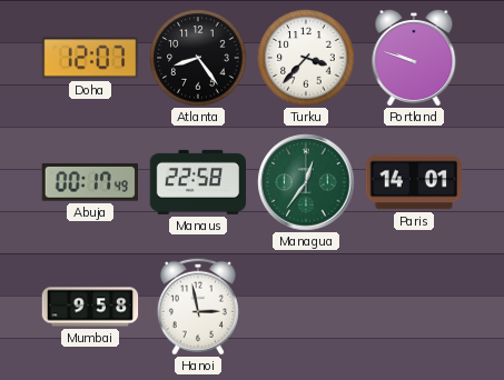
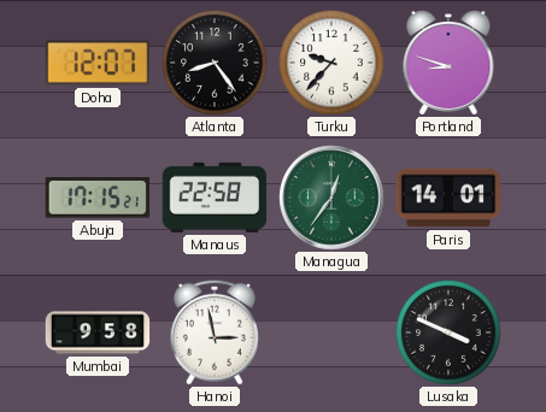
Turku: 3:37 -> 9:37 (331, 63)
Portland: 9:48 -> 8:48 (448, 63)
Abuja: 00:17 -> 17:15 (96, 199)
Lusaka: none -> 3:49 (448, 332)
